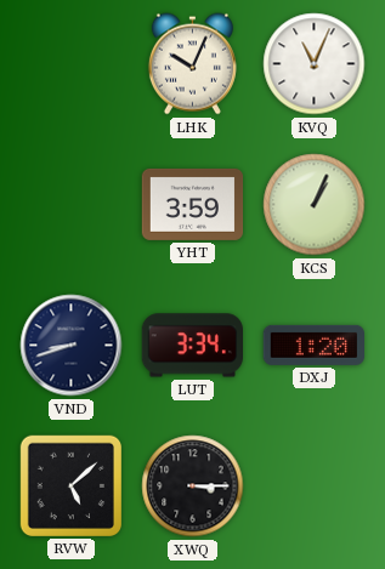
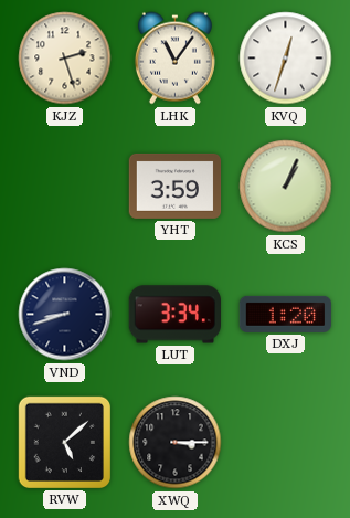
KJZ: none -> 2:27 (65, 59)
LHK: 10:04 -> 11:06 (174, 59)
KVQ: 11:04 -> 12:33 (286, 59)
